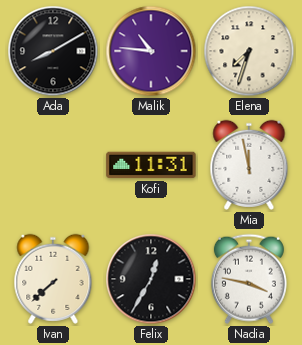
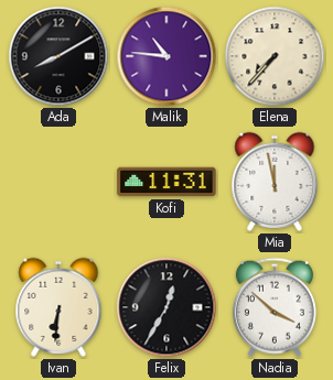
Elena: 7:33 -> 7:37 (275, 56)
Ivan: 7:38 -> 6:31 (58, 307)
Nadia: 3:47 -> 3:52 (275, 307)
